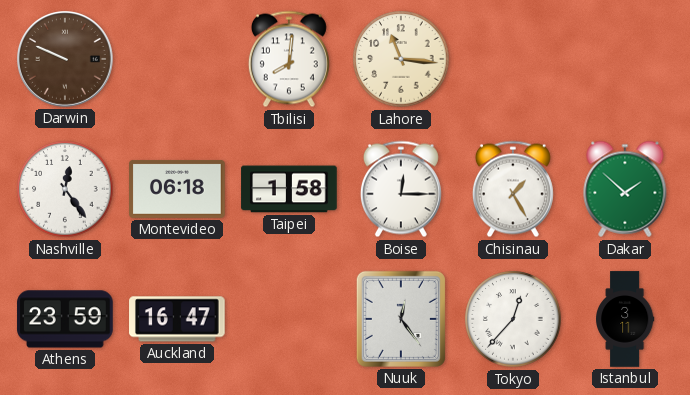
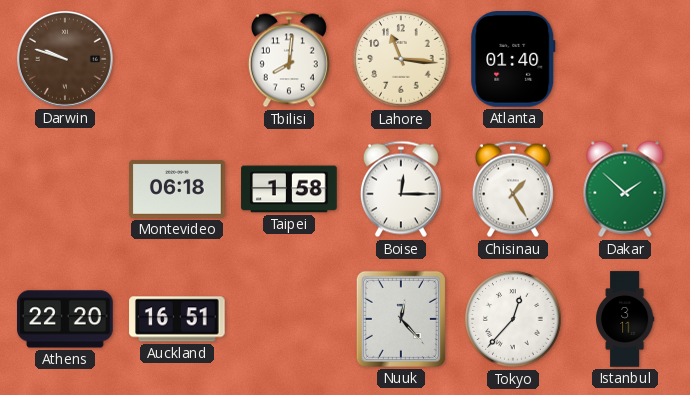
Darwin: 9:49 -> 9:48 (66, 60)
Atlanta: none -> 01:40 (513, 59)
Nashville: 12:24 -> none (65, 189)
Athens: 23:59 -> 22:20 (65, 319)
Auckland: 16:47 -> 16:51 (177, 319)
Nuuk: 12:24 -> 12:23 (401, 319)
